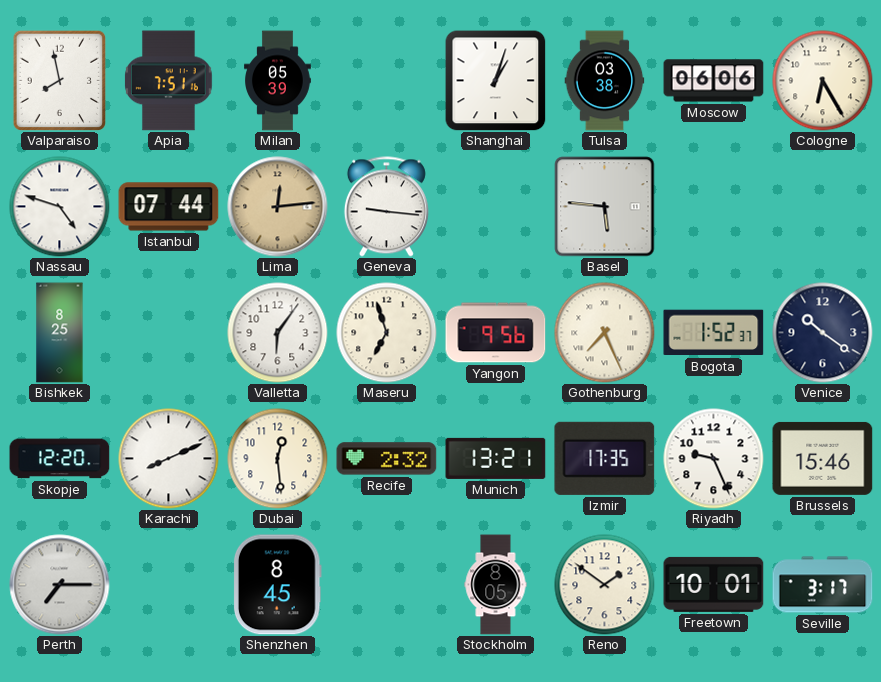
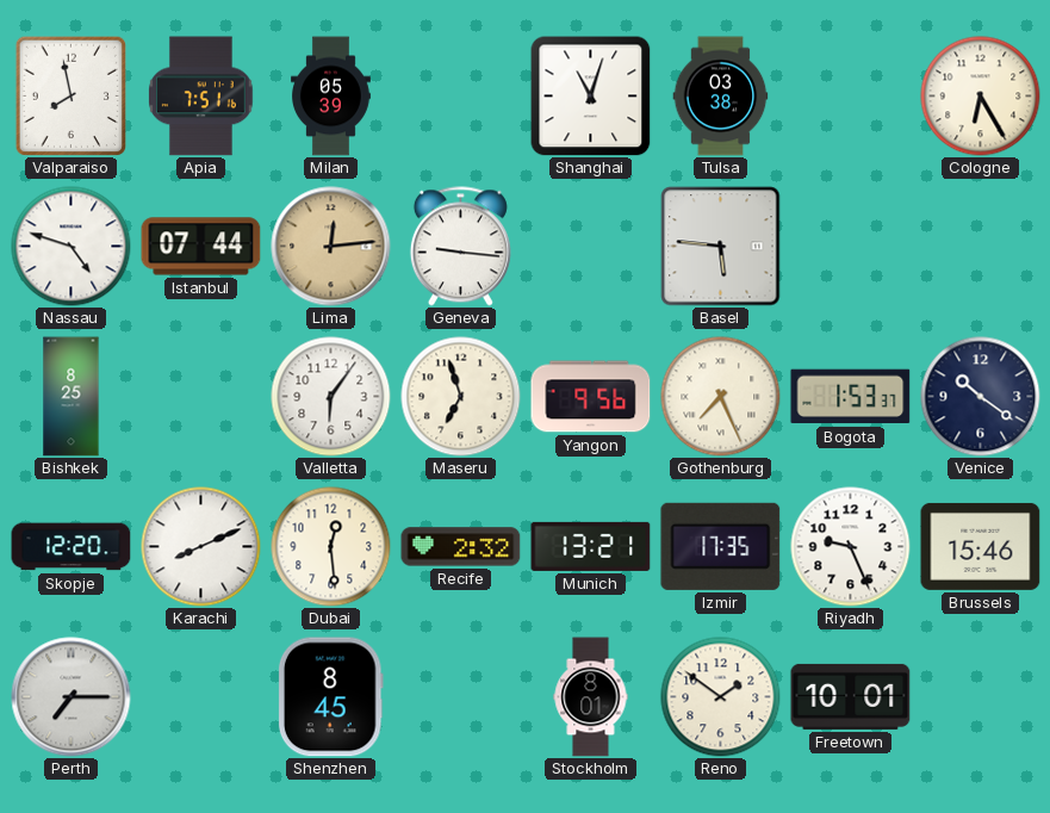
Shanghai: 1:03 -> 11:03 (590, 95)
Moscow: 06:06 -> none (714, 81)
Bogota: 1:52 -> 1:53 (851, 397)
Stockholm: 8:05 -> 8:01 (591, 697)
Seville: 3:17 -> none (823, 585)
